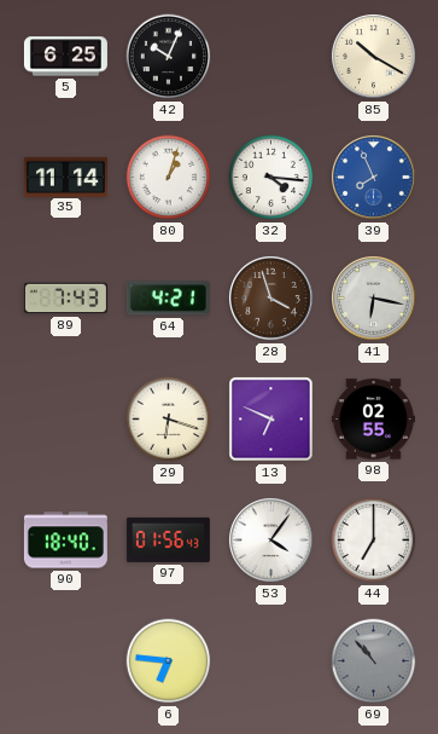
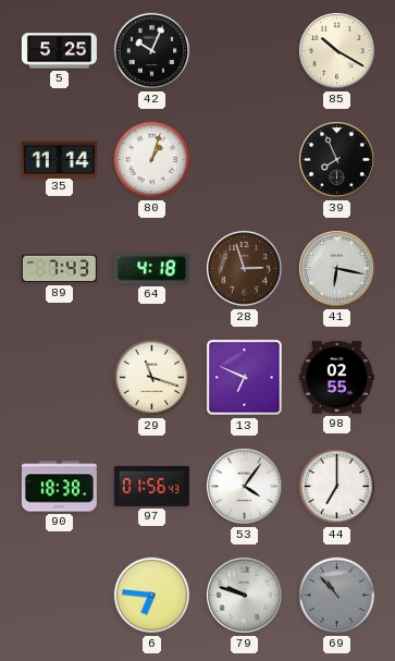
5: 6:25 -> 5:25 (59, 51)
32: 4:16 -> none (271, 178)
39 dial: blue -> black (337, 160)
64: 4:21 -> 4:18 (151, 269)
28: 3:57 -> 2:57 (245, 269)
29: 6:18 -> 11:18 (152, 378)
90: 18:40 -> 18:38 (59, 487)
79: none -> 9:48 (245, 596)
